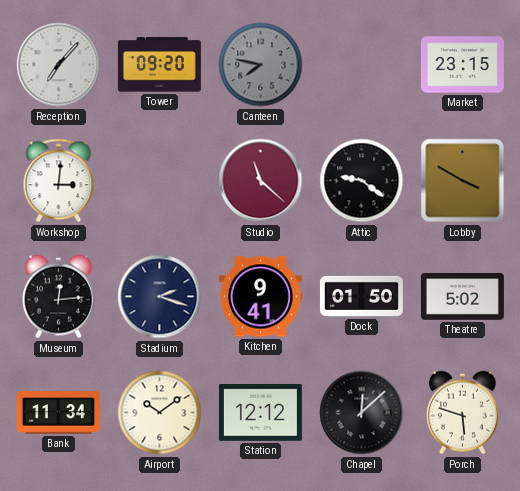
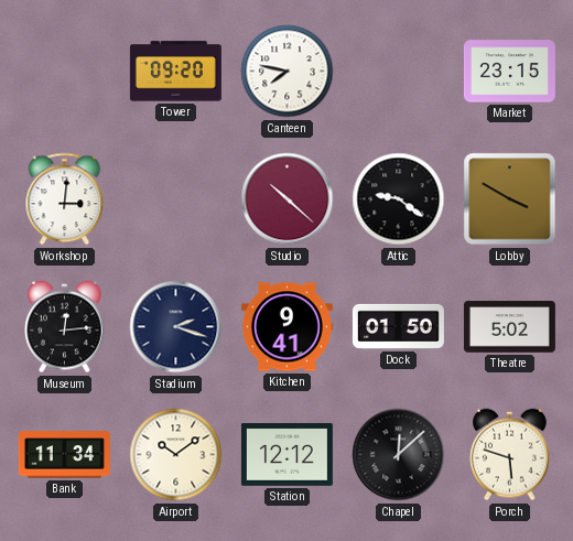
Reception: 7:07 -> none (59, 65)
Canteen dial: grey -> white (288, 72)
Studio: 11:22 -> 10:22 (288, 199)
